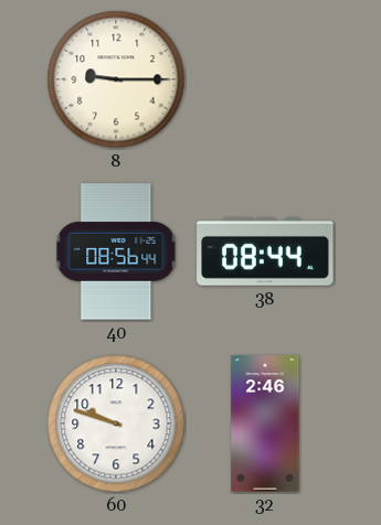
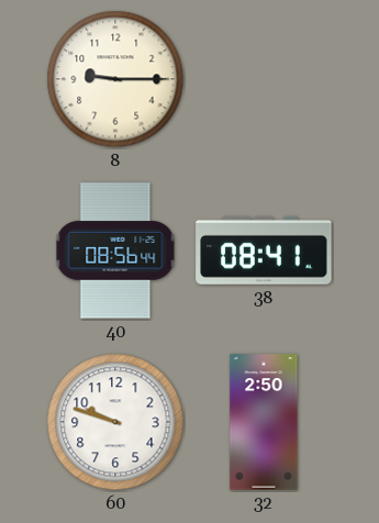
38: 08:44 -> 08:41 (264, 251)
32: 2:46 -> 2:50 (264, 422)
